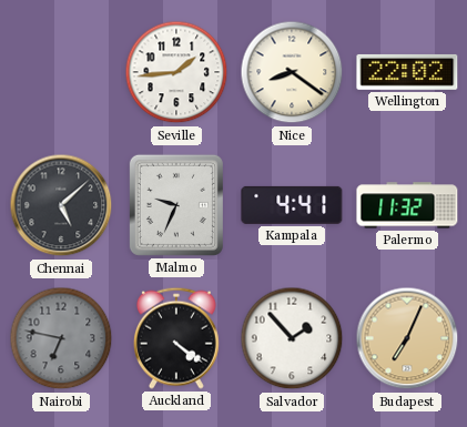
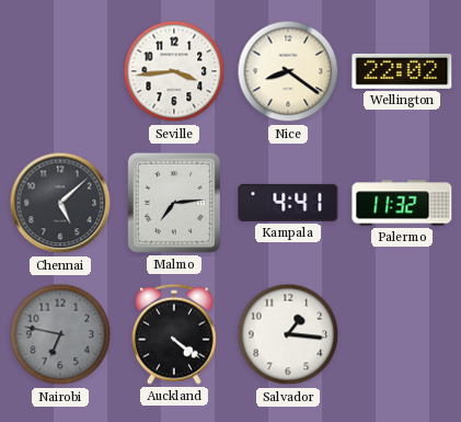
Seville: 1:44 -> 3:44 (174, 71)
Malmo: 9:34 -> 7:14 (174, 203)
Salvador: 1:53 -> 1:16 (288, 334)
Budapest: 7:04 -> none (407, 338)
